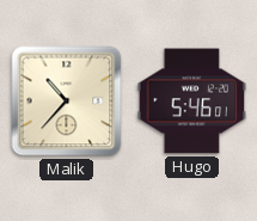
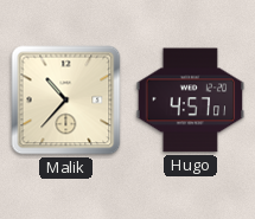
Hugo: 5:46 -> 4:57 (191, 101)
